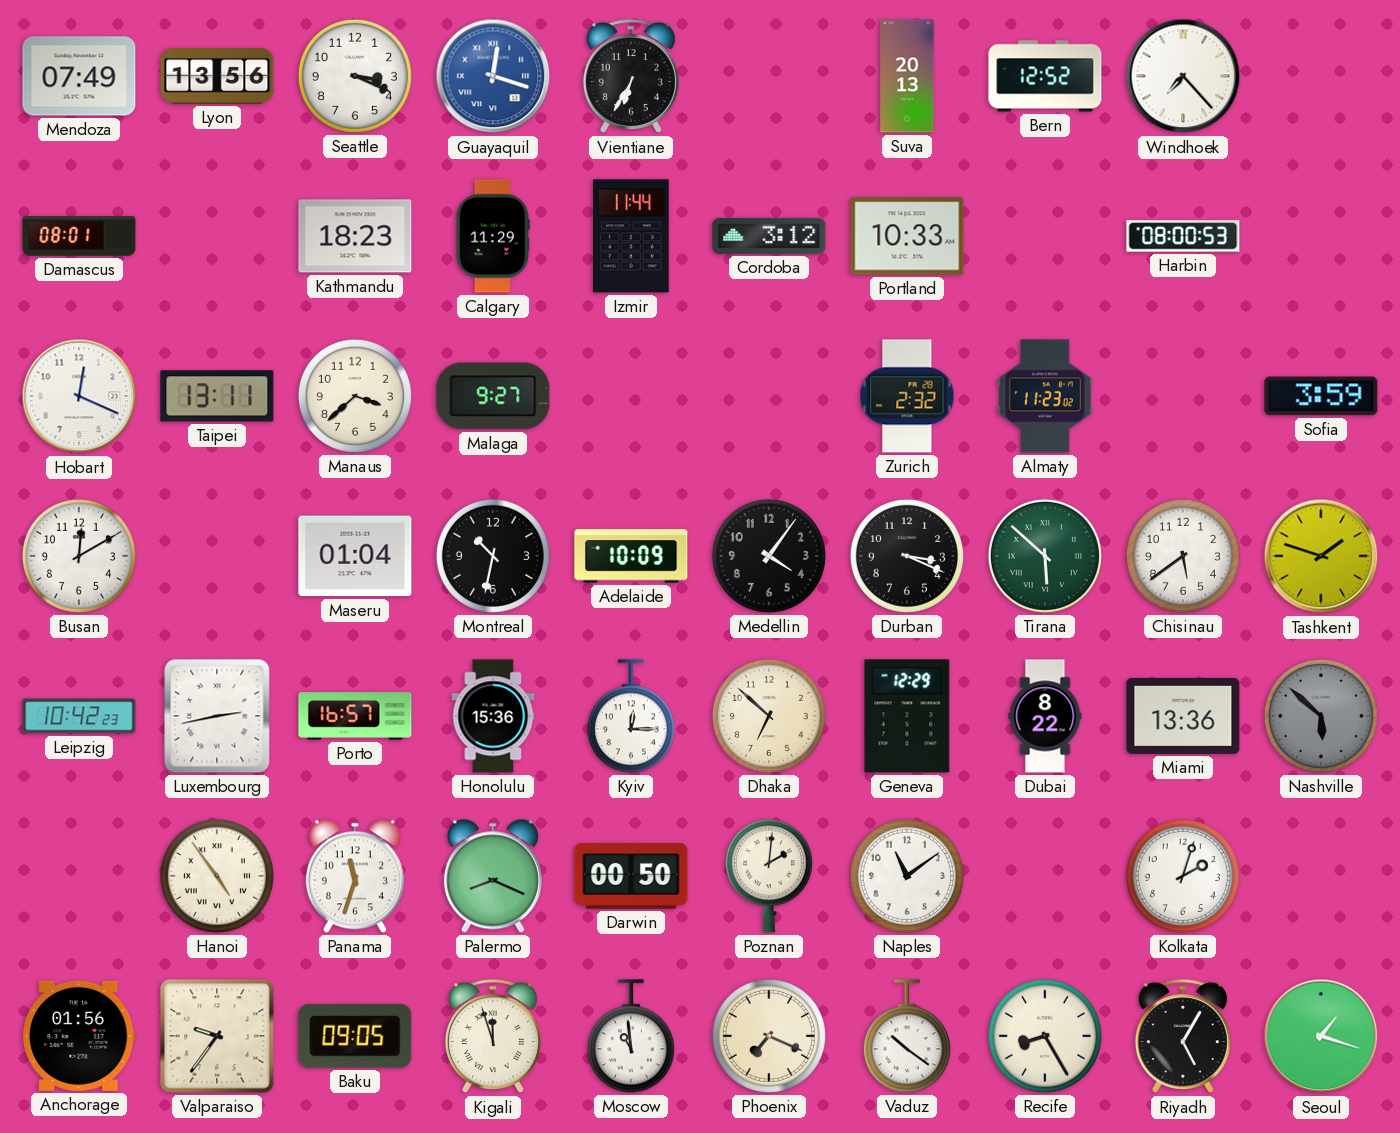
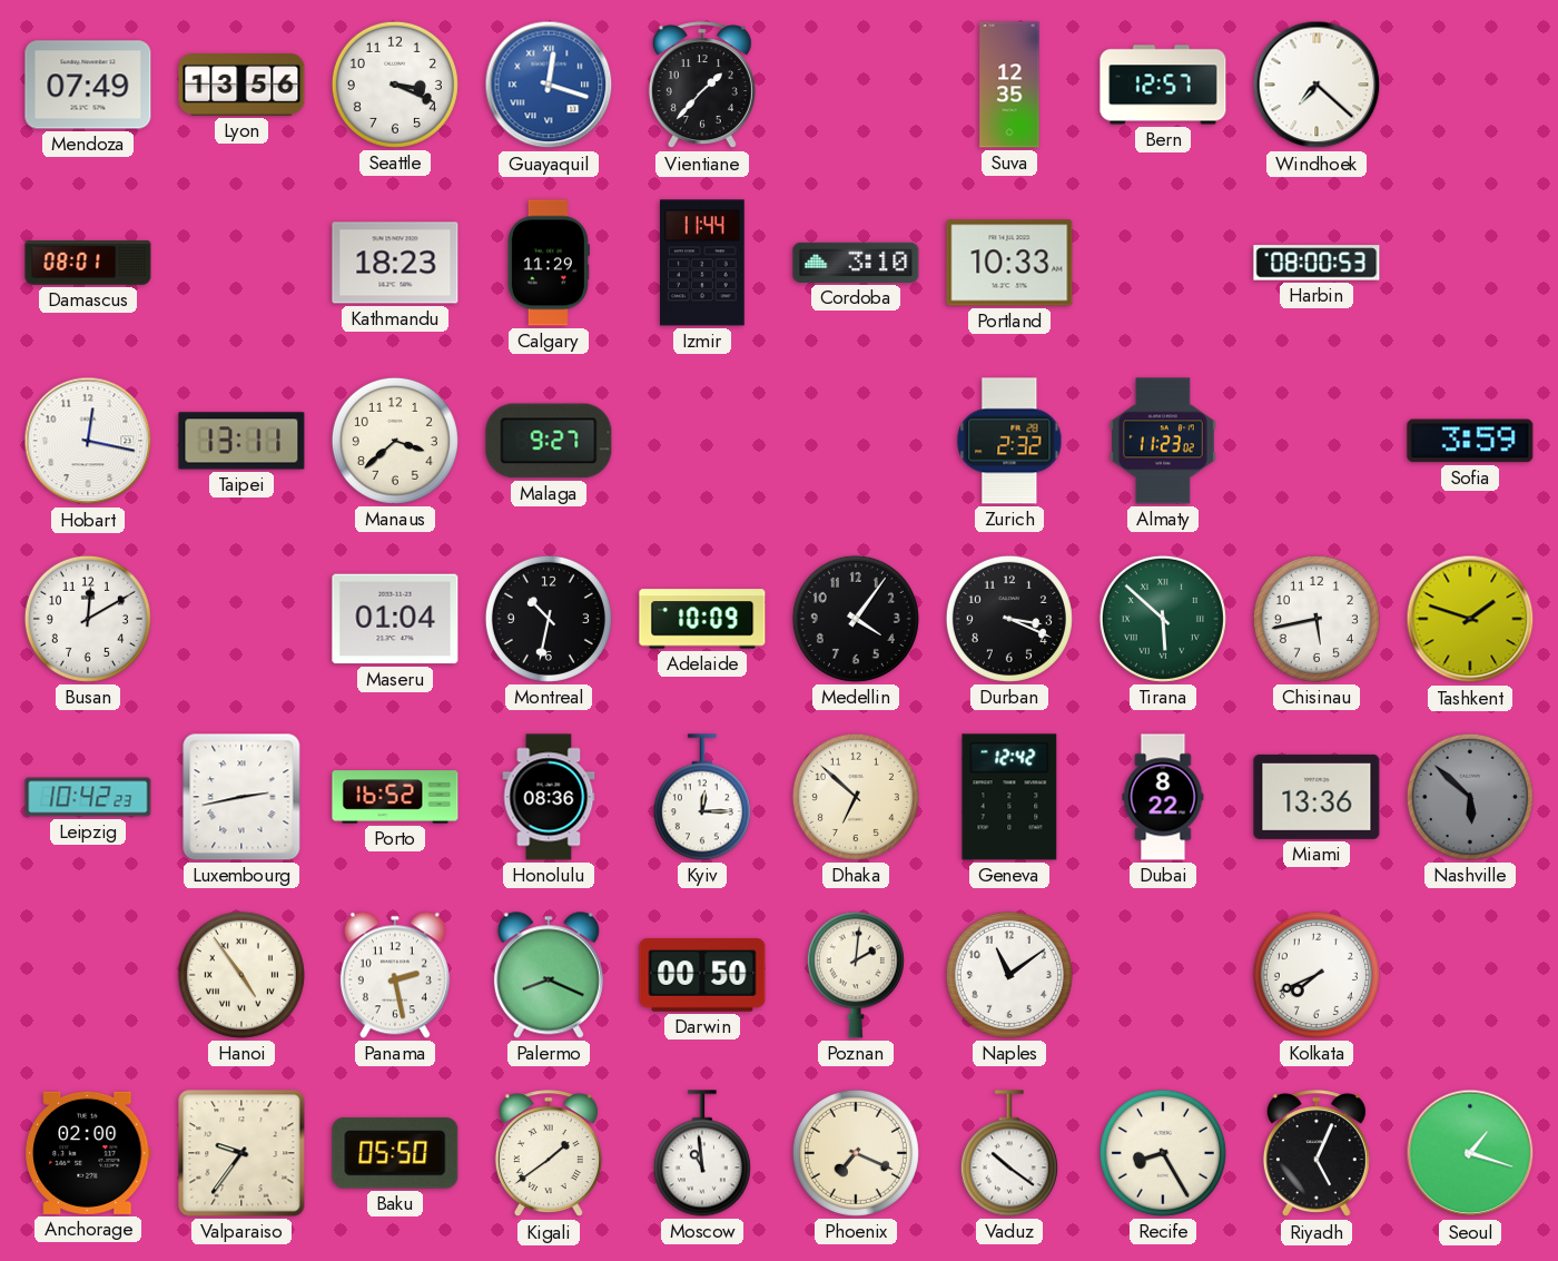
Vientiane: 6:35 -> 1:37 (702, 86)
Suva: 20:13 -> 12:35 (1009, 85)
Bern: 12:52 -> 12:57 (1163, 85)
Windhoek: 7:23 -> 7:22 (1317, 85)
Cordoba: 3:12 -> 3:10 (856, 263)
Hobart: 12:19 -> 12:17 (88, 441)
Chisinau: 5:39 -> 5:43 (1317, 619)
Porto: 16:57 -> 16:52 (395, 797)
Honolulu: 15:36 -> 08:36 (549, 797)
Geneva: 12:29 -> 12:42 (1009, 797)
Panama: 11:33 -> 2:28 (395, 975)
Kolkata: 2:03 -> 7:41 (1317, 975)
Anchorage: 01:56 -> 02:00 (89, 1153)
Baku: 09:05 -> 05:50 (395, 1153)
Kigali: 11:57 -> 1:39 (549, 1154)
Riyadh: 5:05 -> 5:04 (1317, 1154)
